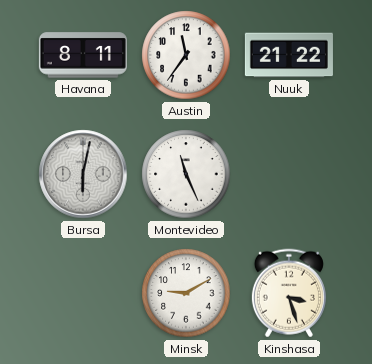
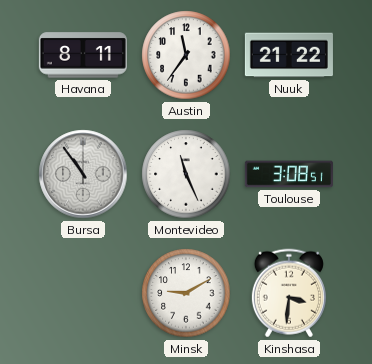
Bursa: 6:02 -> 10:54 (83, 174)
Toulouse: none -> 3:08 (289, 174)
Kinshasa: 3:27 -> 3:31 (289, 293)
